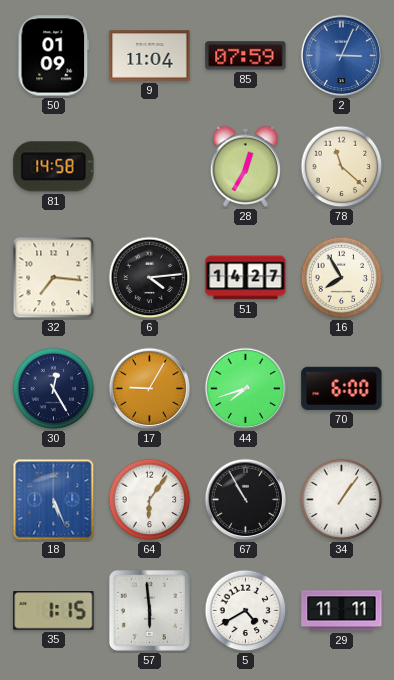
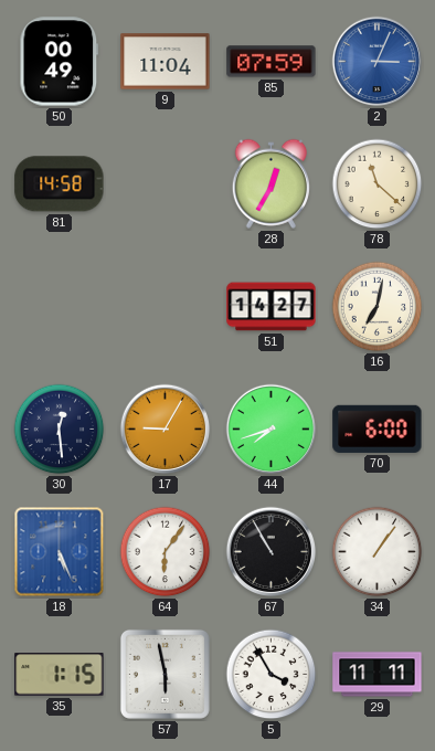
50: 01:09 -> 00:49 (60, 62)
32: 7:16 -> none (54, 278)
6: 4:14 -> none (150, 278)
16: 7:55 -> 7:02 (378, 307)
30: 12:25 -> 12:29 (60, 430)
57: 5:59 -> 5:58 (165, 674)
5: 4:40 -> 3:55 (272, 675)
